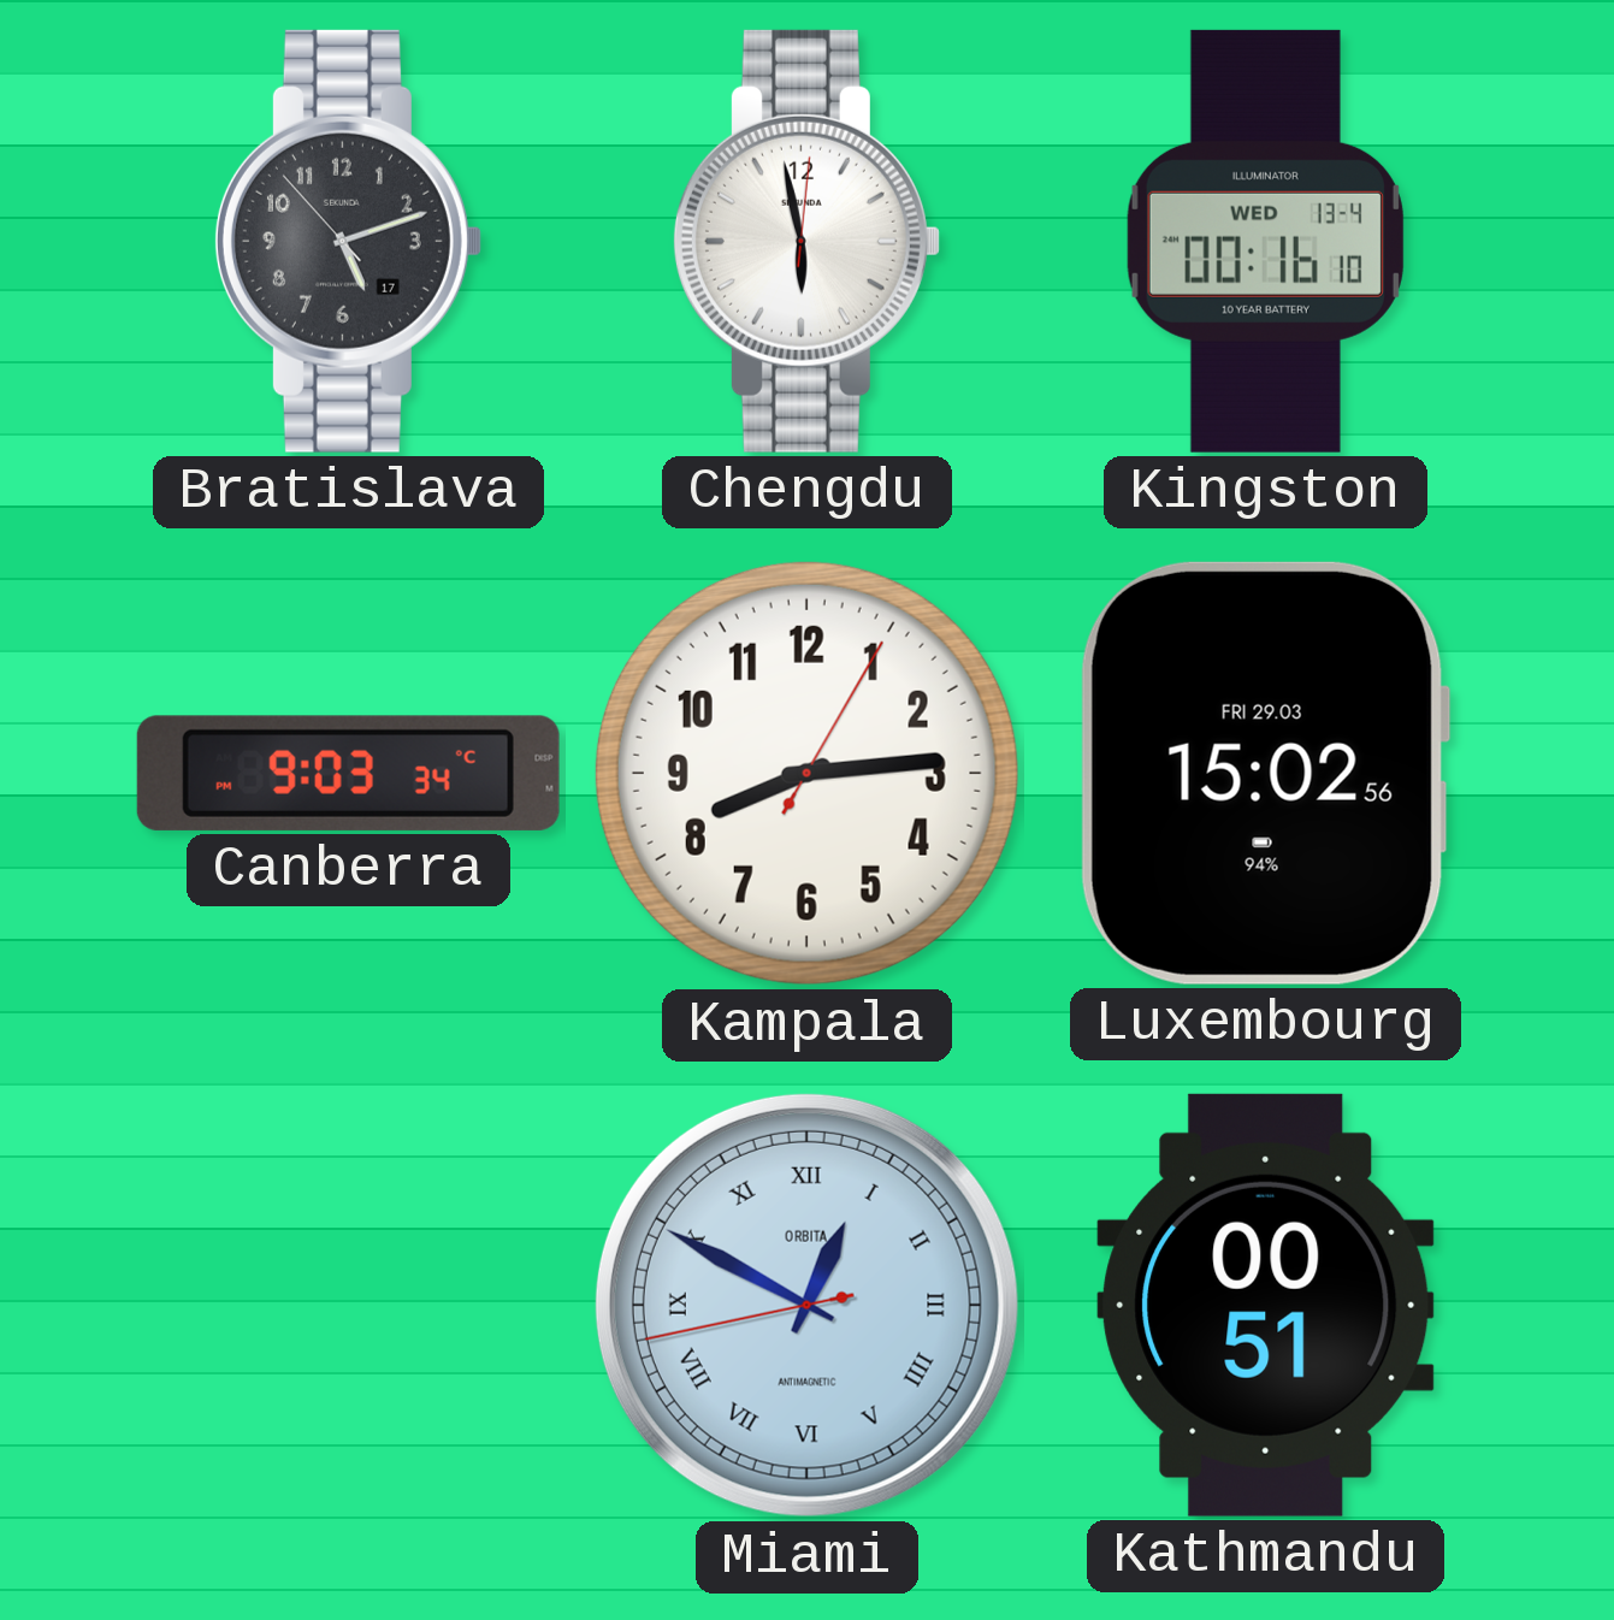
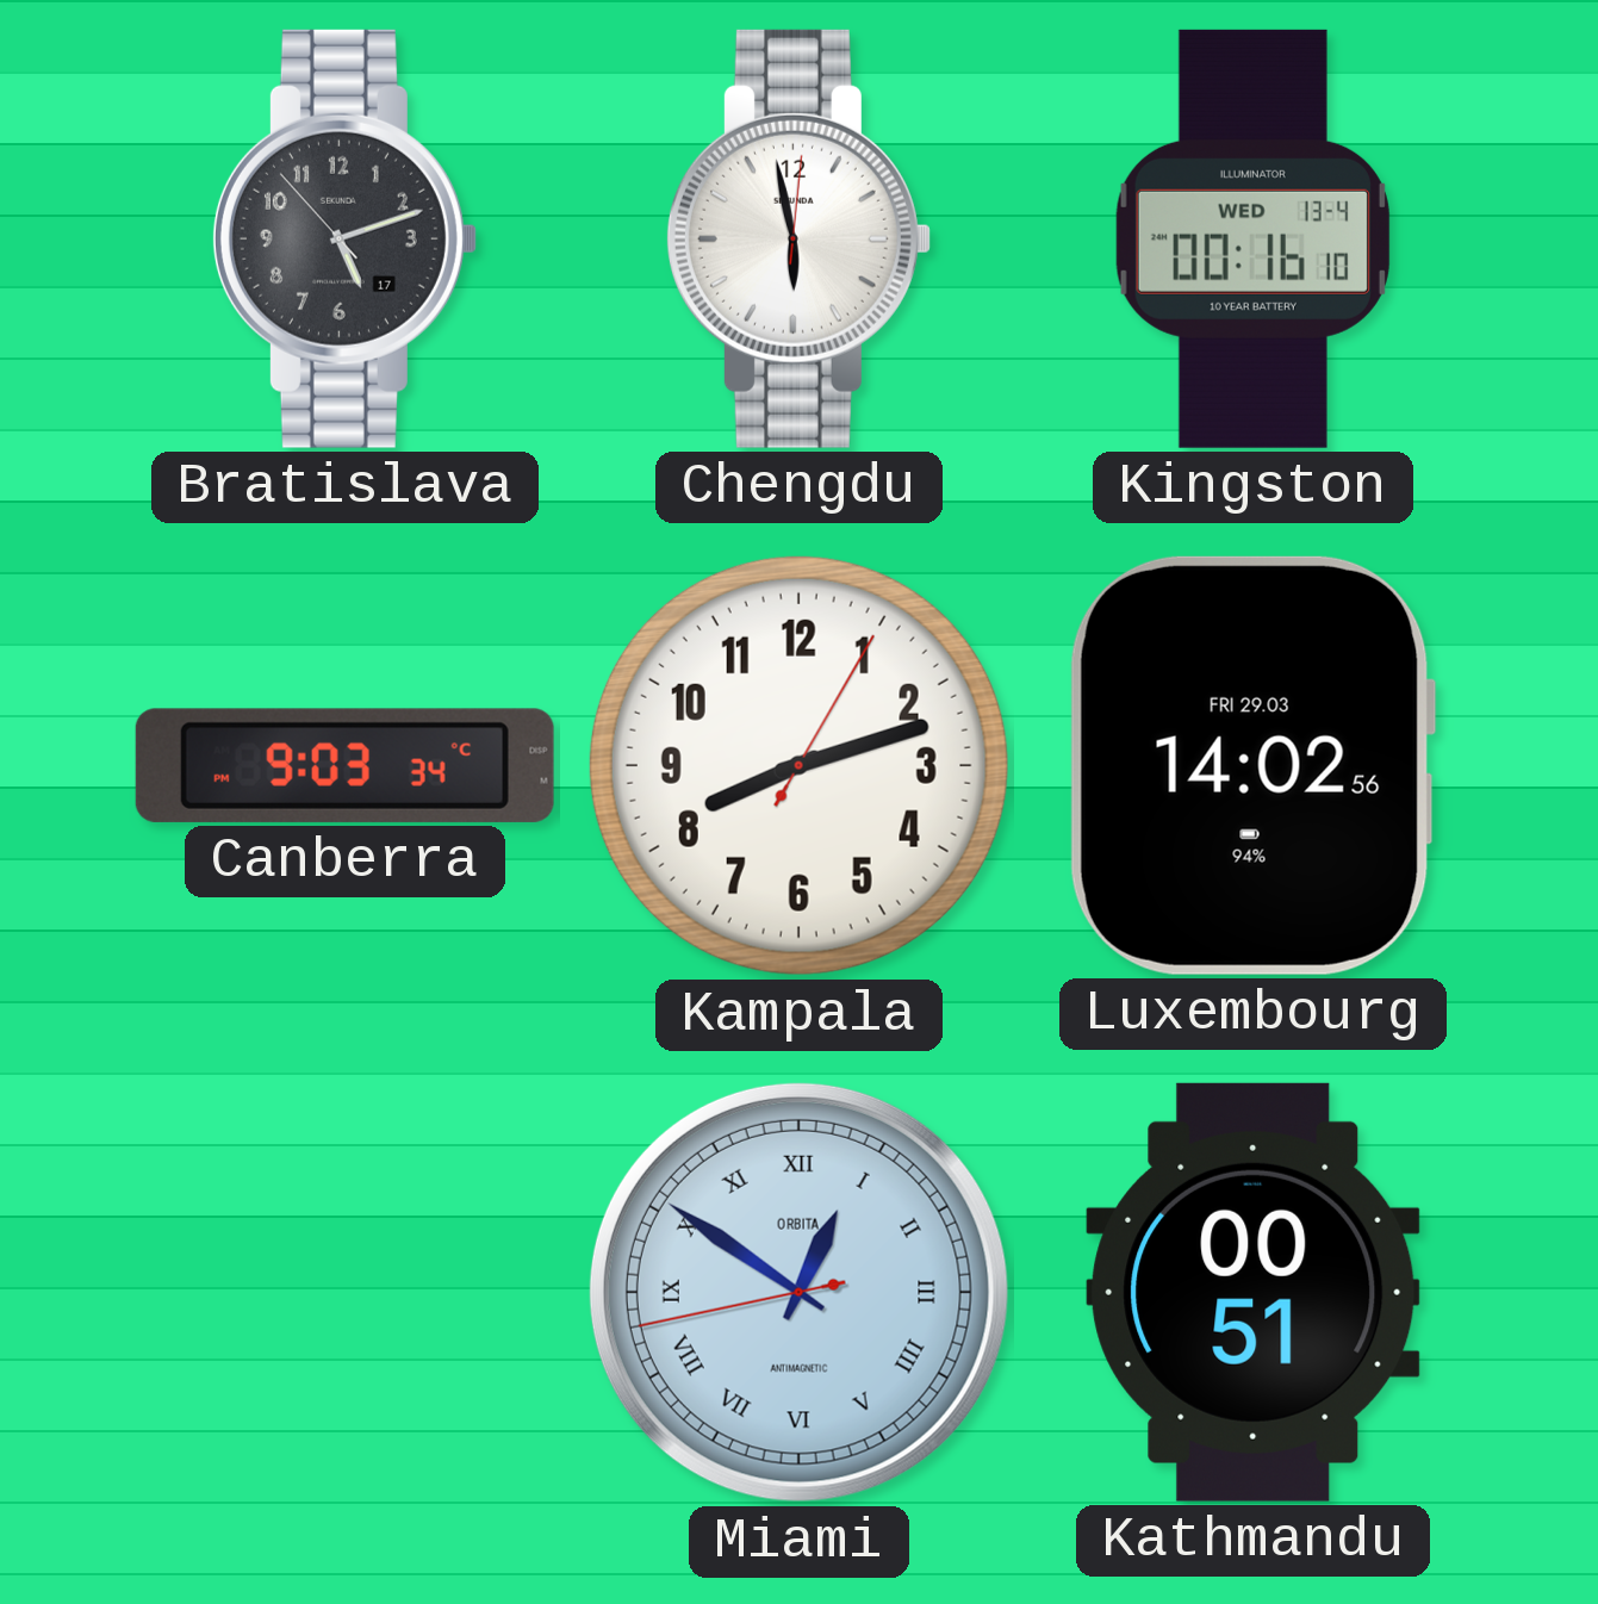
Kampala: 8:14 -> 8:12 (798, 765)
Luxembourg: 15:02 -> 14:02 (1252, 765)
Miami: 12:49 -> 12:50 (798, 1292)
